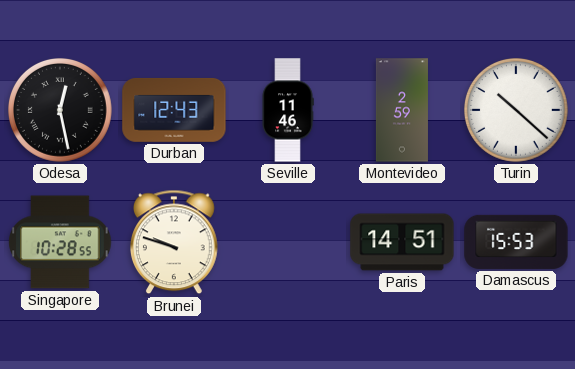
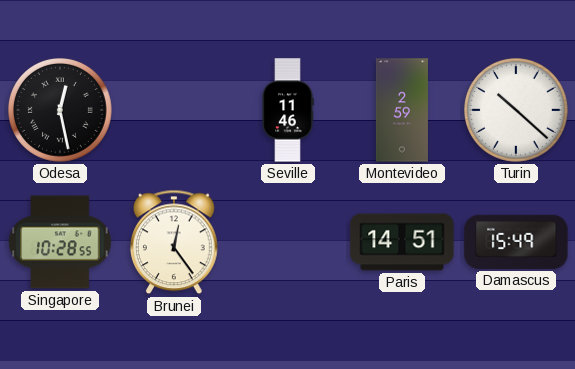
Durban: 12:43 -> none (174, 110)
Brunei: 9:48 -> 12:24 (175, 242)
Damascus: 15:53 -> 15:49 (516, 242)
